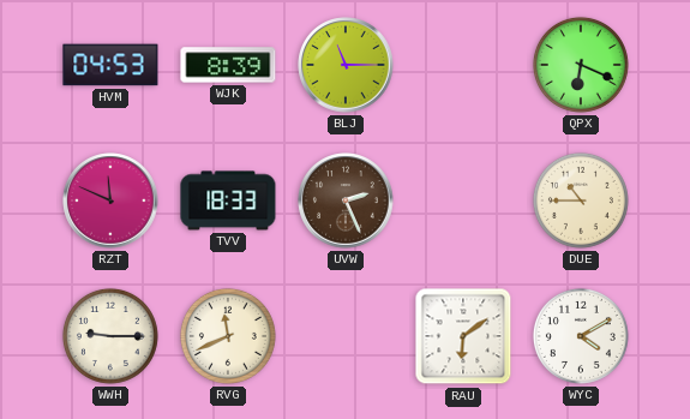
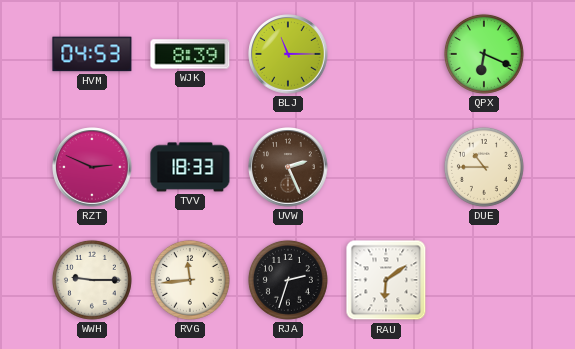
RZT: 11:49 -> 2:49 (92, 167)
RVG: 11:41 -> 11:44 (190, 280)
RJA: none -> 2:33 (288, 280)
WYC: 4:10 -> none (581, 336)
